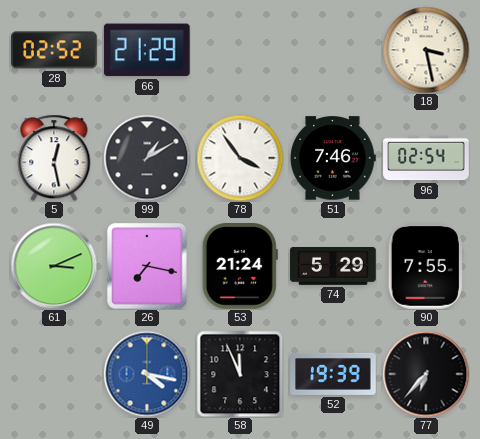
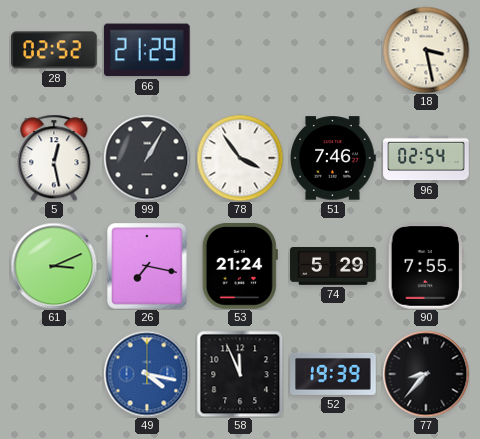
99: 1:10 -> 1:05 (147, 158)
77: 6:37 -> 8:37 (426, 374)
